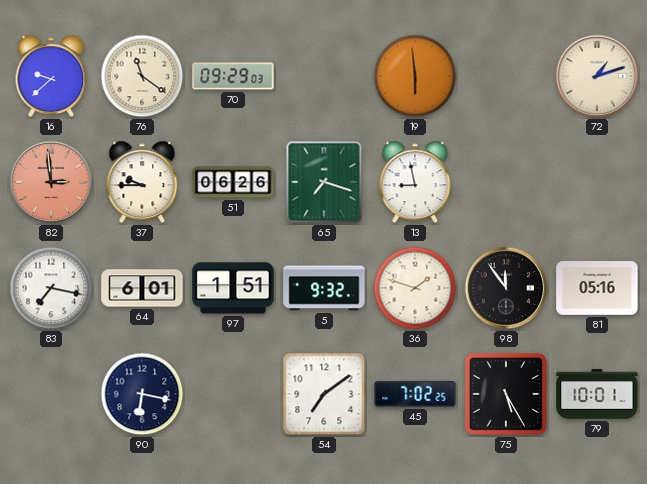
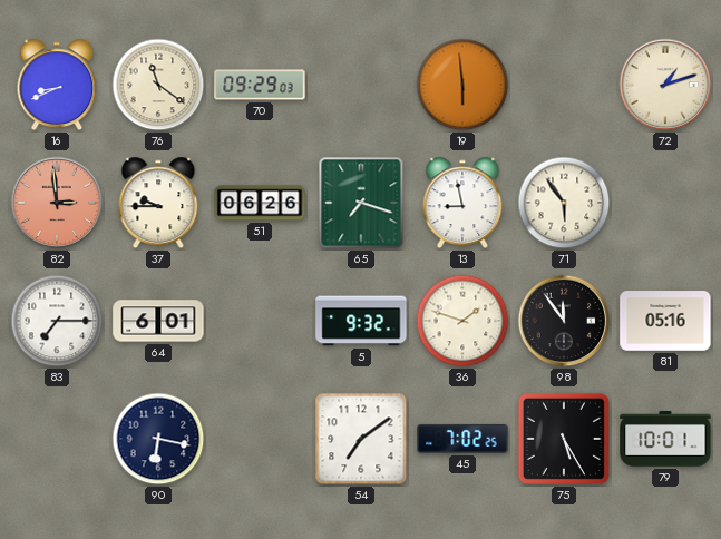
16: 9:38 -> 8:41 (57, 85)
71: none -> 5:54 (564, 203)
83: 7:17 -> 7:15 (57, 321)
97: 1:51 -> none (233, 288)
